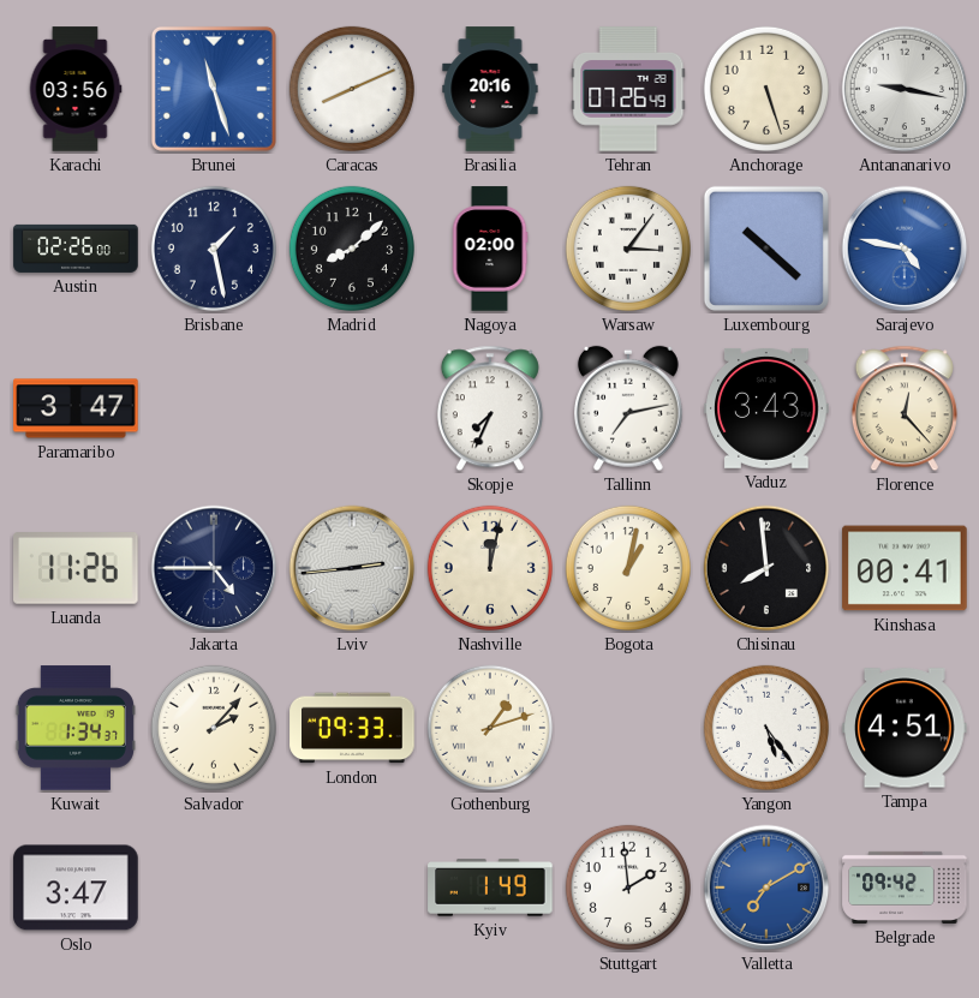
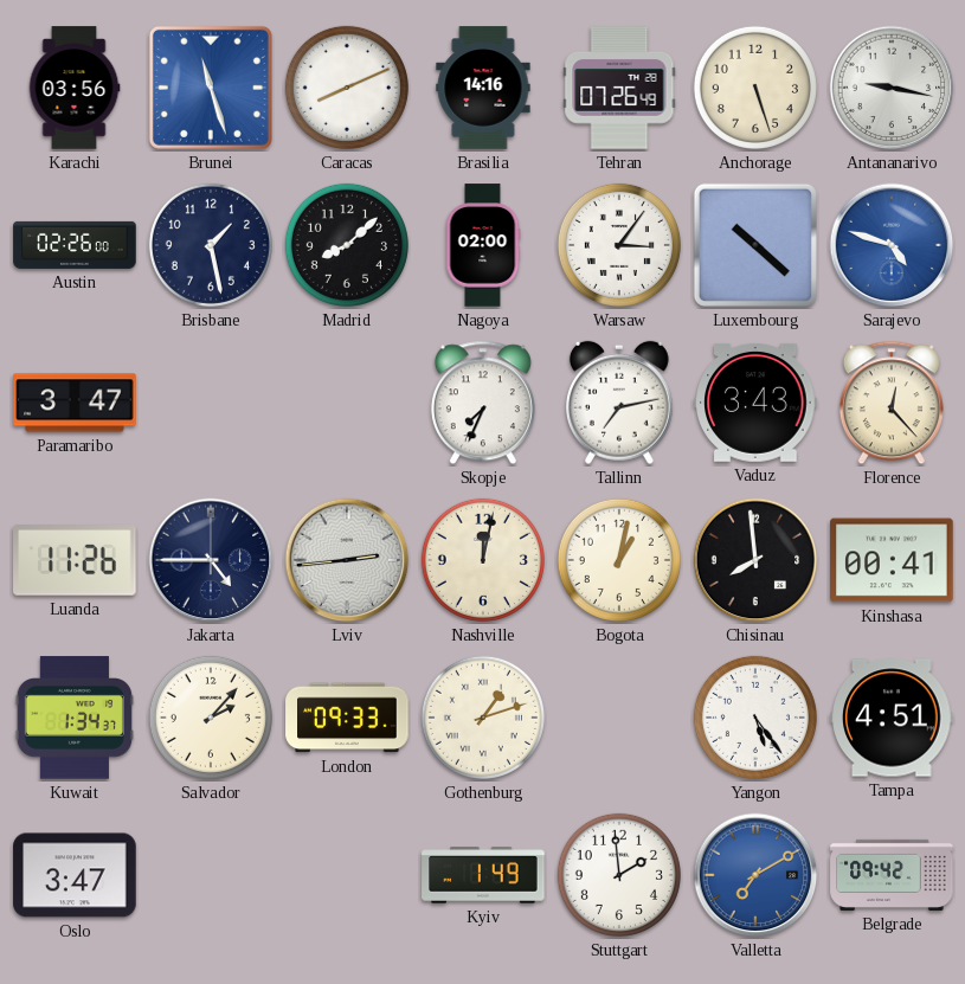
Brasilia: 20:16 -> 14:16 (483, 88)
Sarajevo: 4:47 -> 4:48 (892, 245)
